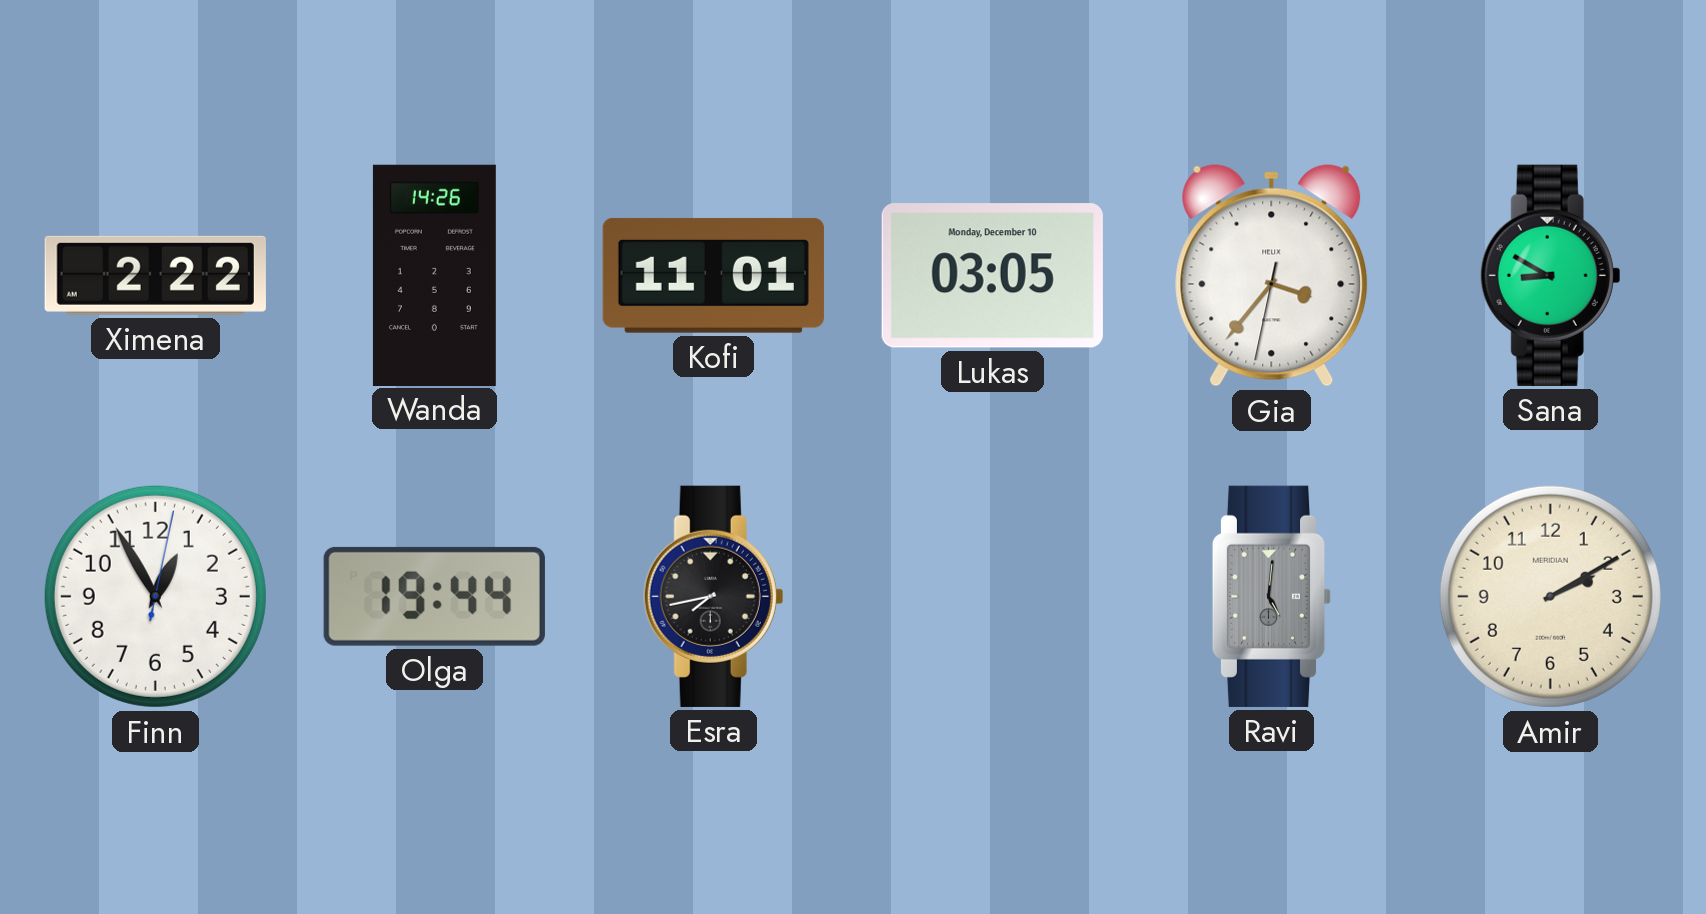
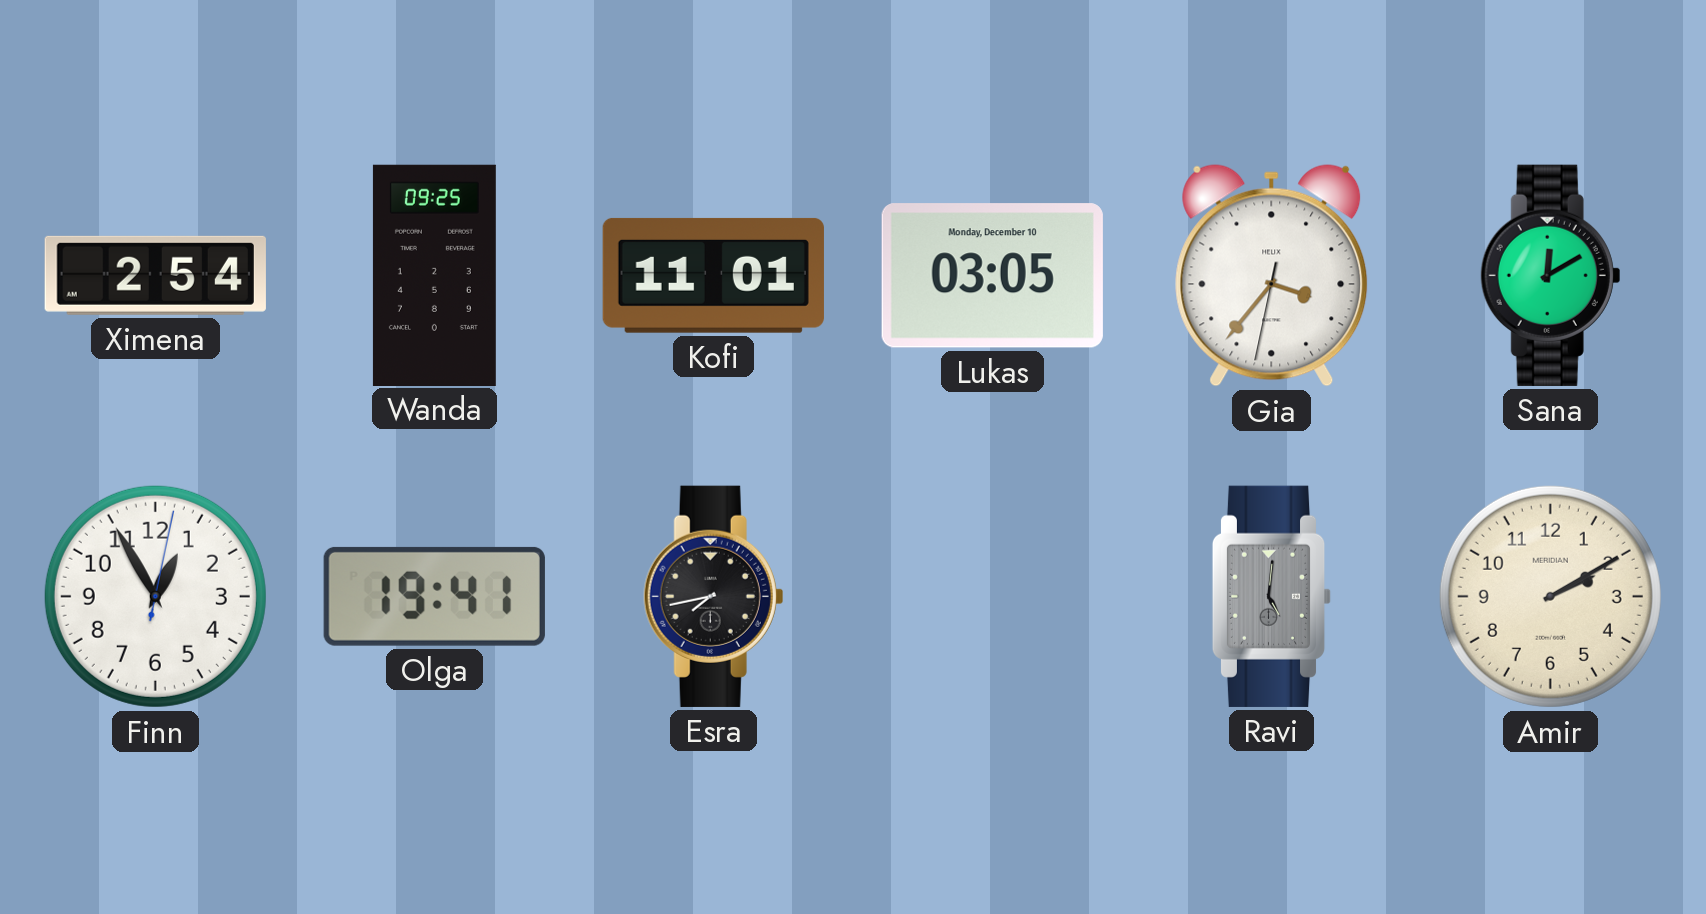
Ximena: 2:22 -> 2:54 (155, 275)
Wanda: 14:26 -> 09:25 (434, 275)
Sana: 8:50 -> 12:10 (1551, 275)
Olga: 19:44 -> 19:41 (434, 596)
